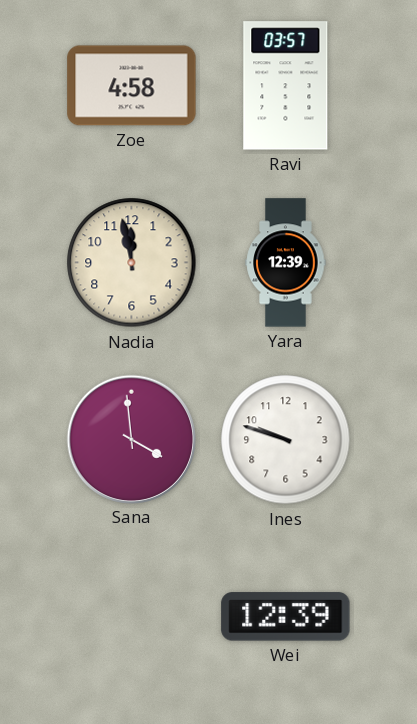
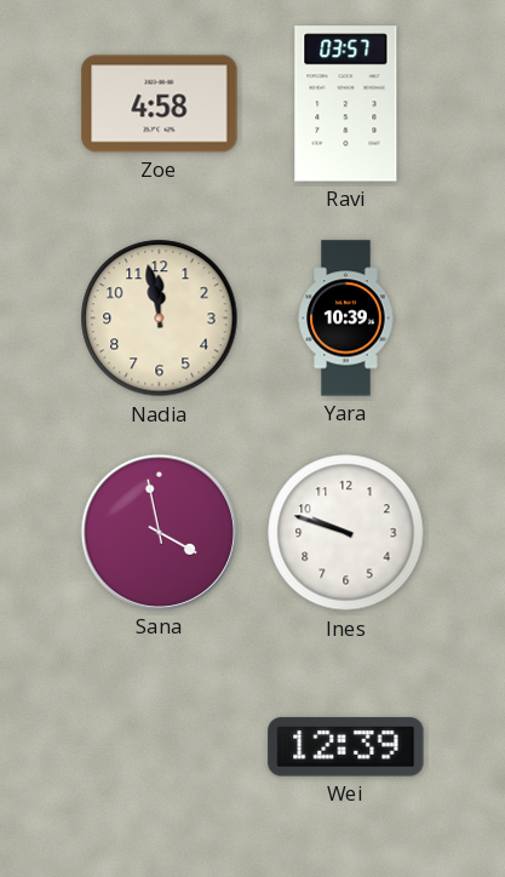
Yara: 12:39 -> 10:39 (346, 319)
Sana: 3:59 -> 3:58 (159, 532)
